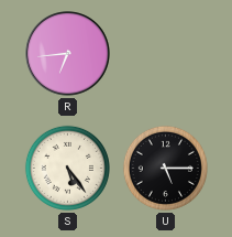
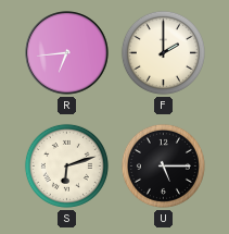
F: none -> 2:00 (163, 52)
S: 5:24 -> 6:12 (66, 165)
